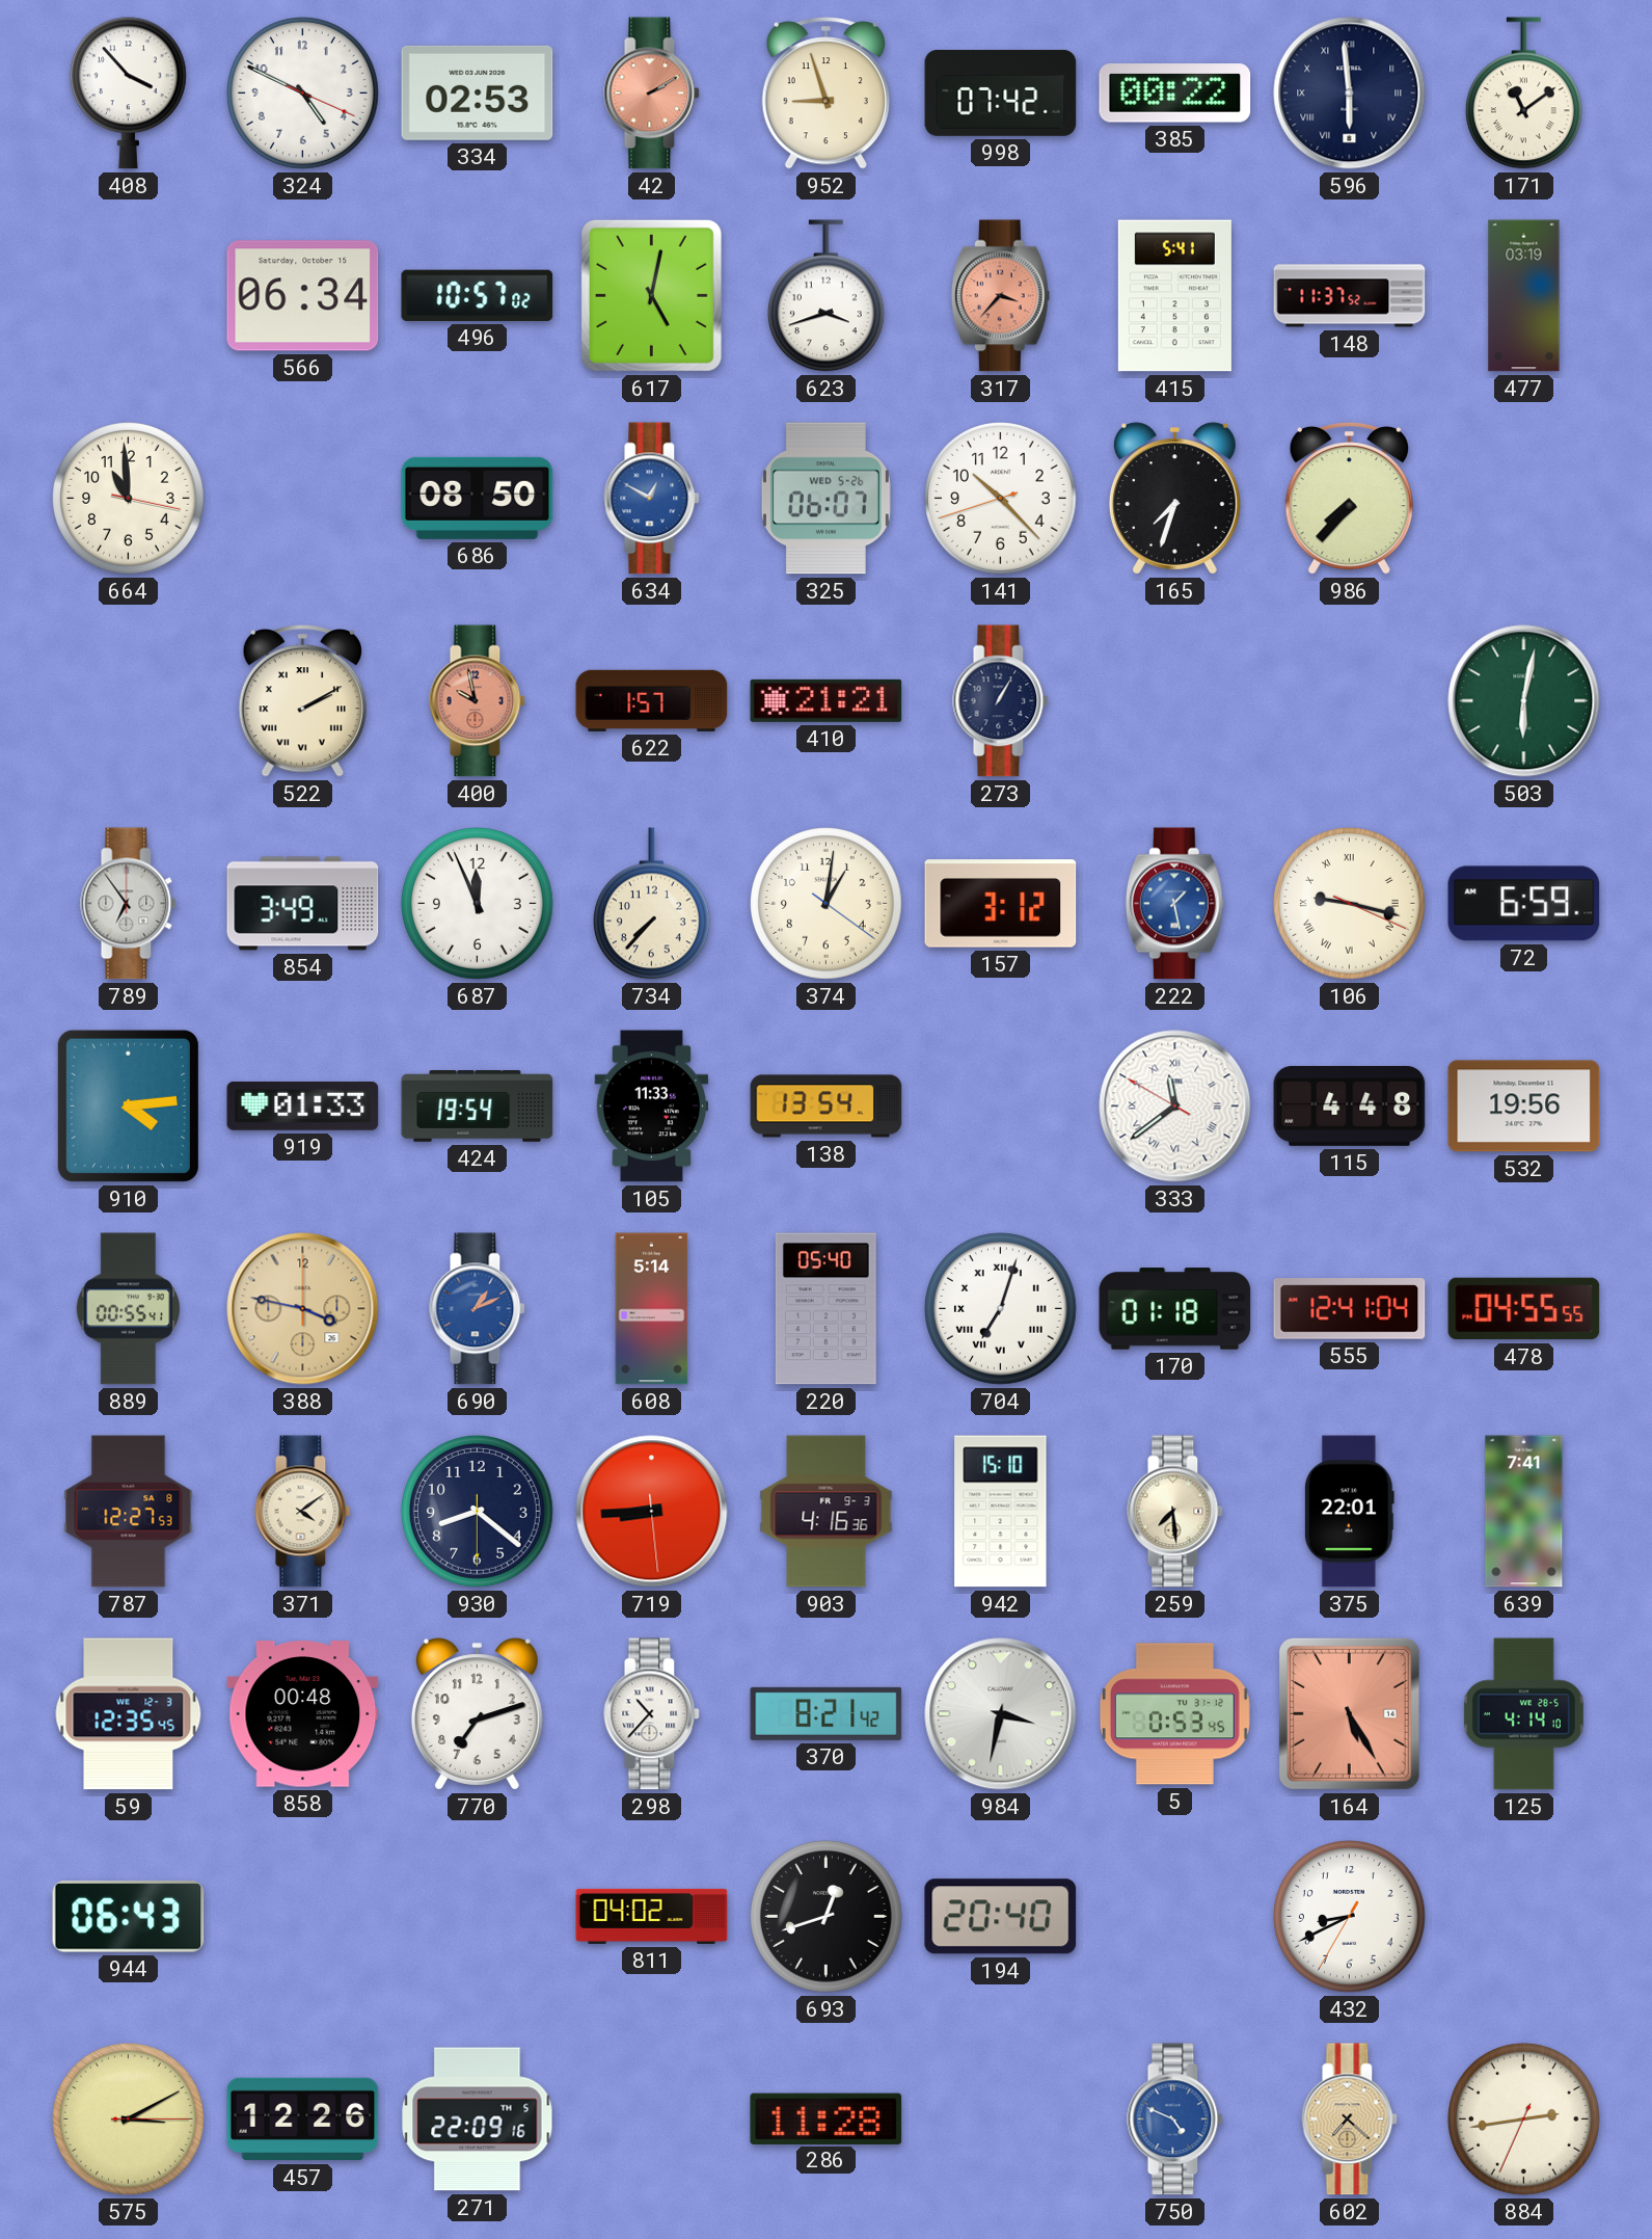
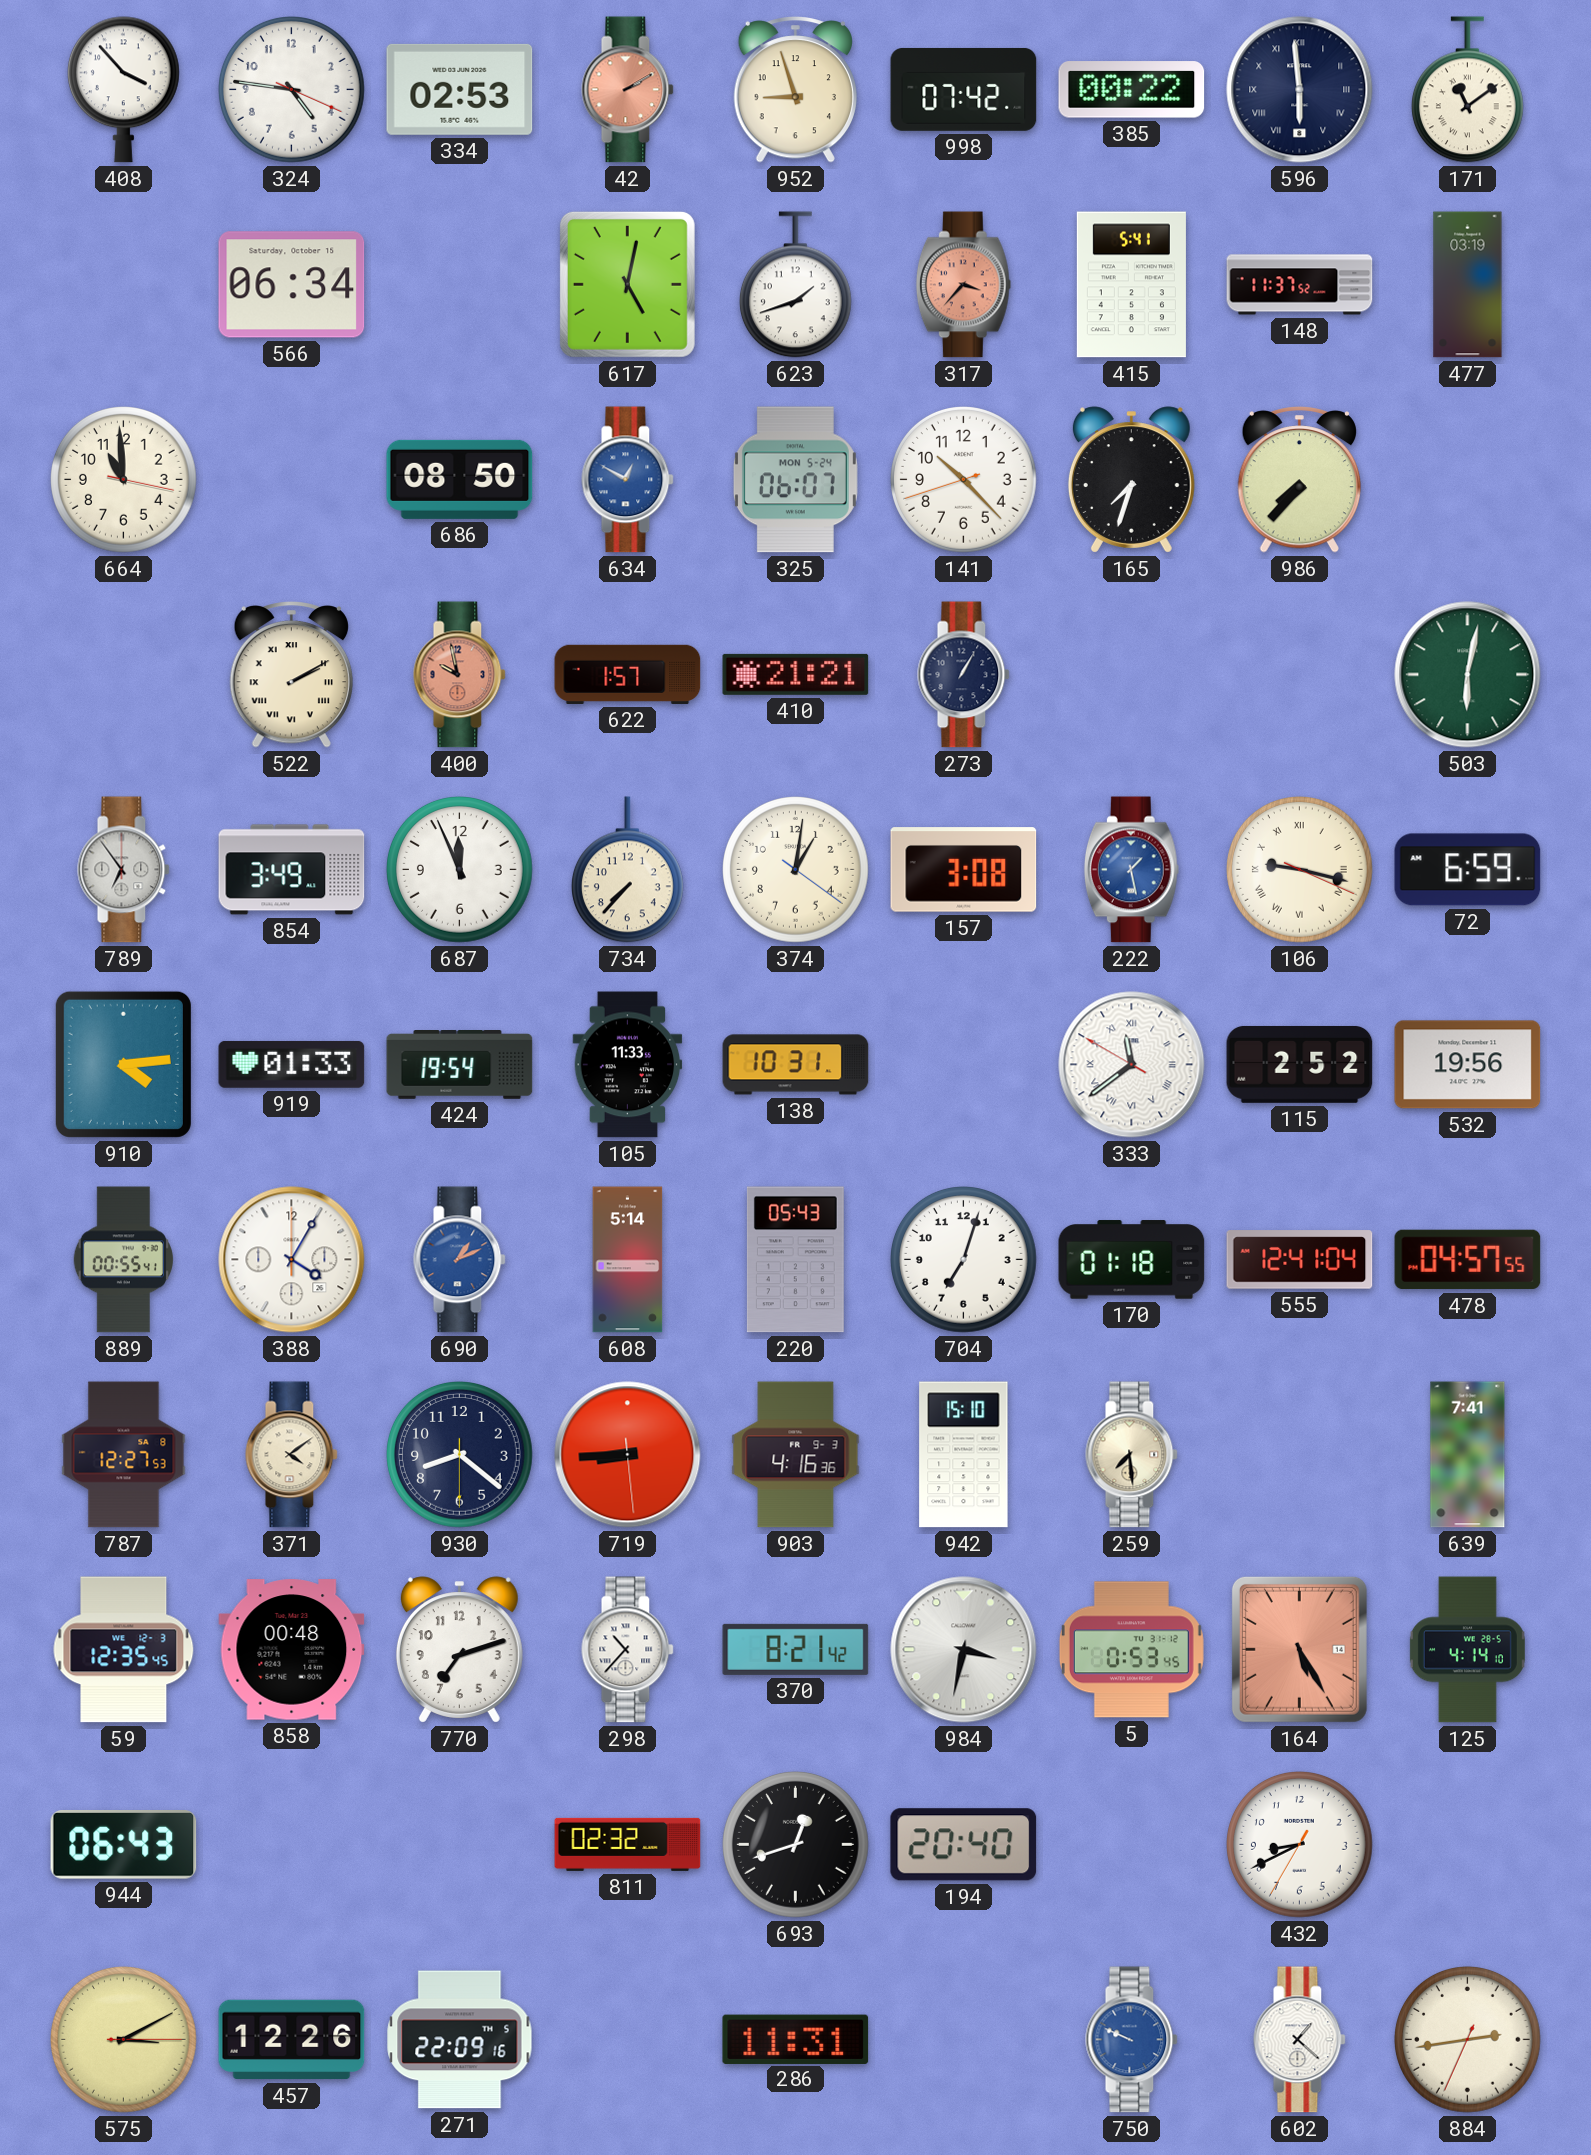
324: 4:49 -> 4:46 (292, 90)
496: 10:57 -> none (478, 295)
623: 3:42 -> 1:42 (795, 285)
325 date: WED 5-26 -> MON 5-24 (795, 480)
157: 3:12 -> 3:08 (964, 870)
138: 13:54 -> 10:31 (796, 1065)
115: 4:48 -> 2:52 (1300, 1064)
388: 3:47 -> 4:05 (292, 1260)
388 dial: champagne -> white (292, 1260)
220: 05:40 -> 05:43 (795, 1260)
704 numerals: Roman -> Arabic (964, 1260)
478: 04:55 -> 04:57 (1468, 1260)
375: 22:01 -> none (1349, 1512)
811: 04:02 -> 02:32 (628, 1844)
286: 11:28 -> 11:31 (796, 2039)
750: 4:49 -> 9:49 (1132, 2040)
602: 7:22 -> 1:22 (1300, 2040)
602 dial: champagne -> white (1300, 2040)
